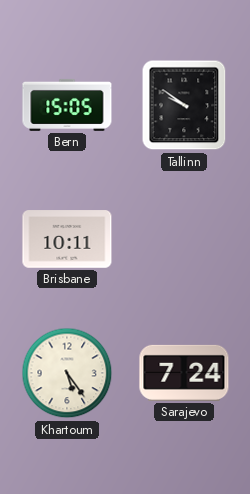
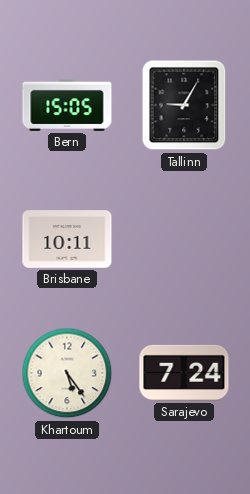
Tallinn: 9:51 -> 9:05 (184, 105)
